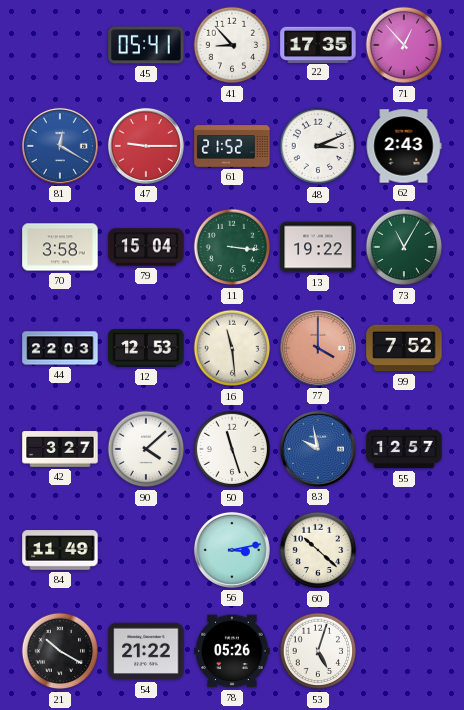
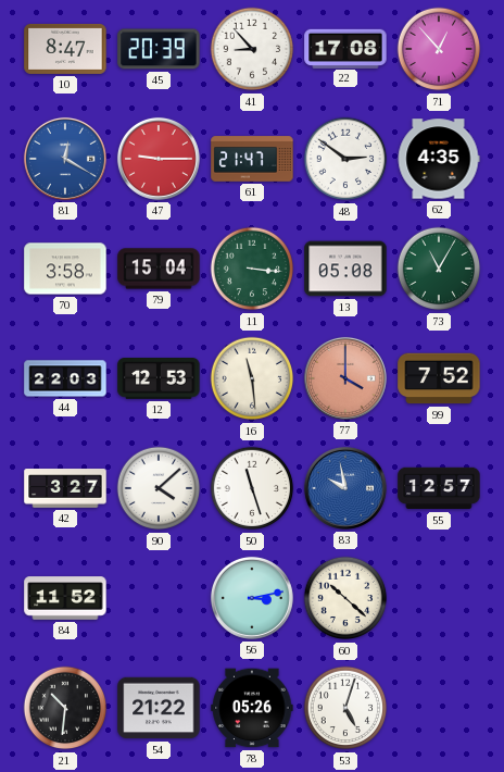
10: none -> 8:47 (65, 49)
45: 05:41 -> 20:39 (159, 49)
22: 17:35 -> 17:08 (345, 48)
61: 21:52 -> 21:47 (252, 159)
48: 3:11 -> 2:51 (345, 159)
62: 2:43 -> 4:35 (439, 159)
13: 19:22 -> 05:08 (345, 269)
84: 11:49 -> 11:52 (65, 598)
21: 10:20 -> 10:31 (65, 708)
